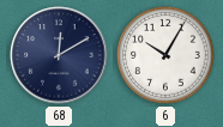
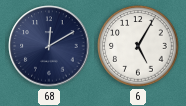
6: 10:05 -> 5:05 (138, 46)
